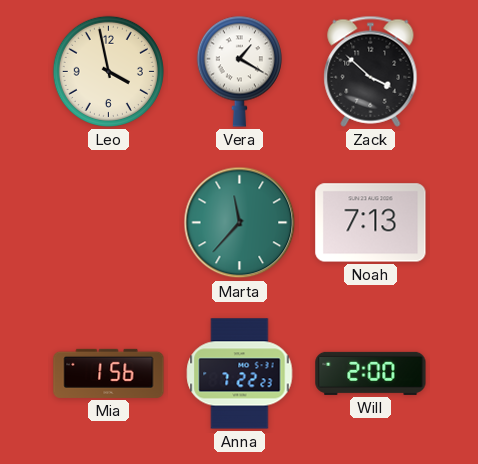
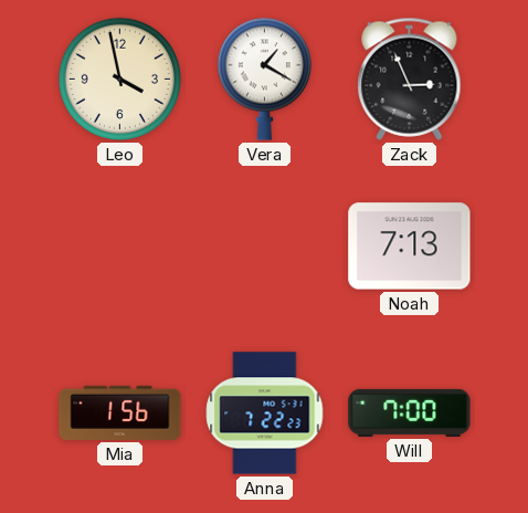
Zack: 3:52 -> 2:56 (410, 78)
Marta: 11:37 -> none (240, 223)
Will: 2:00 -> 7:00 (410, 412)
